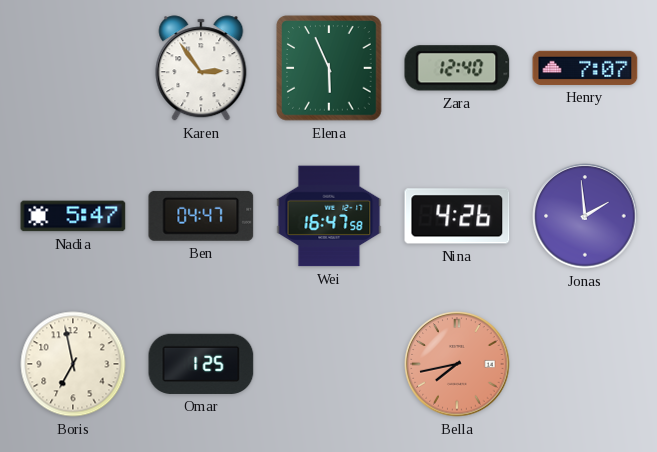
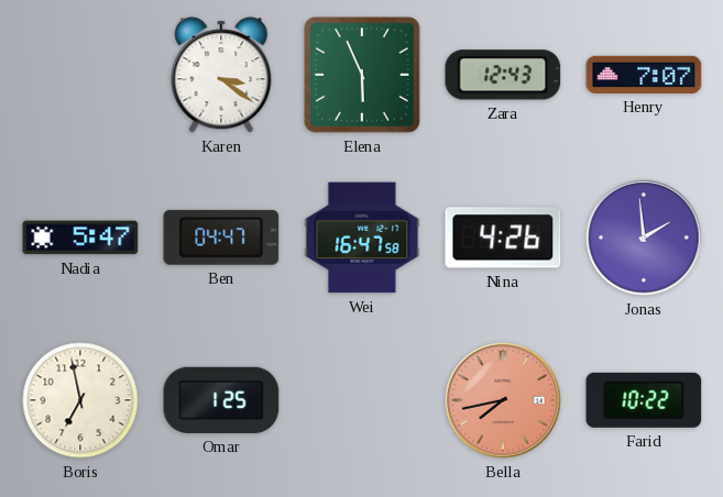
Karen: 2:54 -> 3:21 (221, 75)
Zara: 12:40 -> 12:43 (503, 75)
Farid: none -> 10:22 (644, 400)
